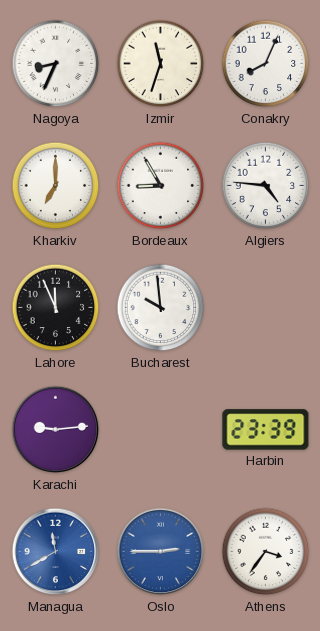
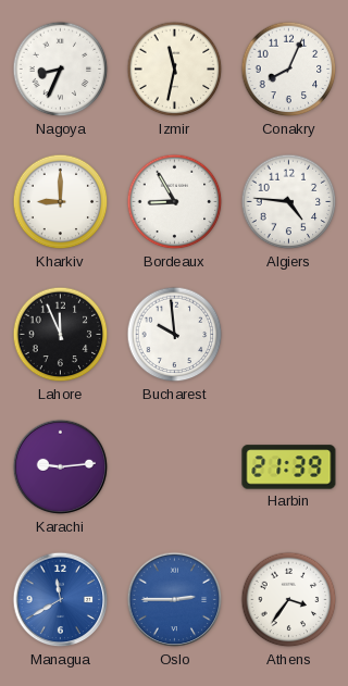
Izmir: 11:33 -> 11:32 (175, 70)
Kharkiv: 7:00 -> 9:00 (61, 202)
Harbin: 23:39 -> 21:39 (289, 467)
